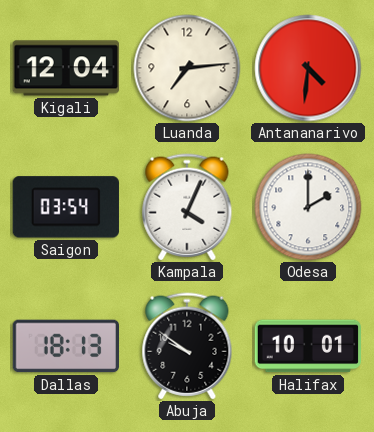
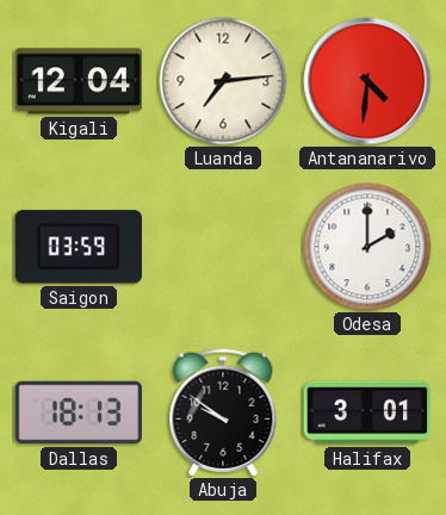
Saigon: 03:54 -> 03:59 (79, 247)
Kampala: 4:04 -> none (187, 207)
Halifax: 10:01 -> 3:01 (367, 412)
